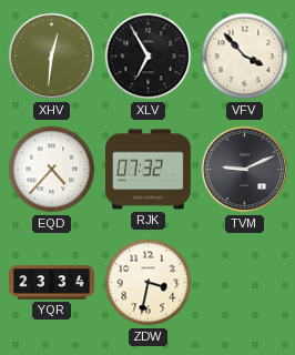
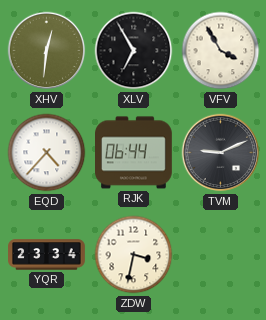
VFV: 3:53 -> 3:55 (221, 51)
RJK: 07:32 -> 06:44 (134, 153)
